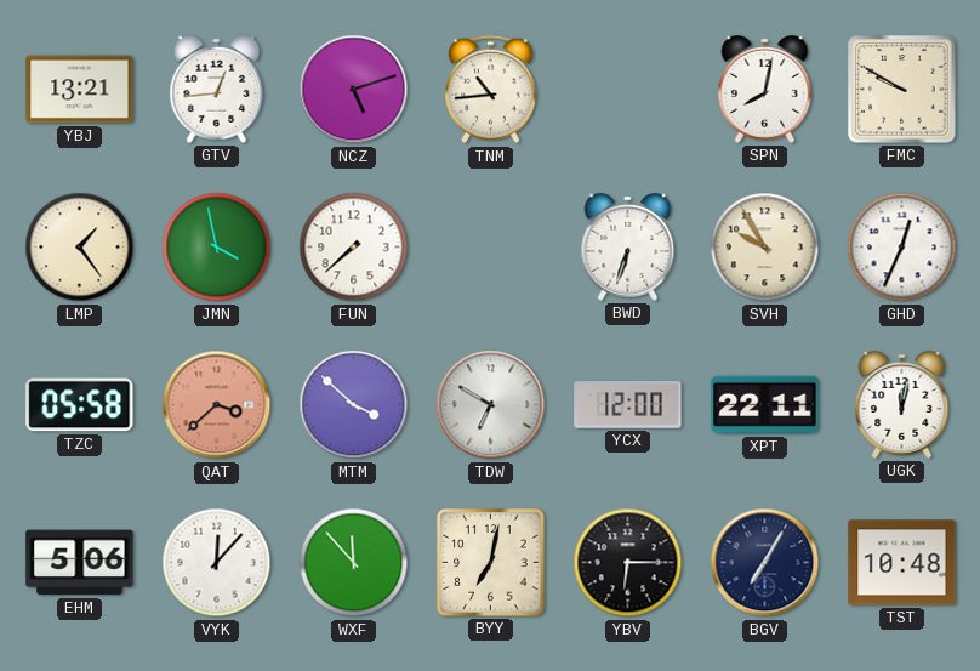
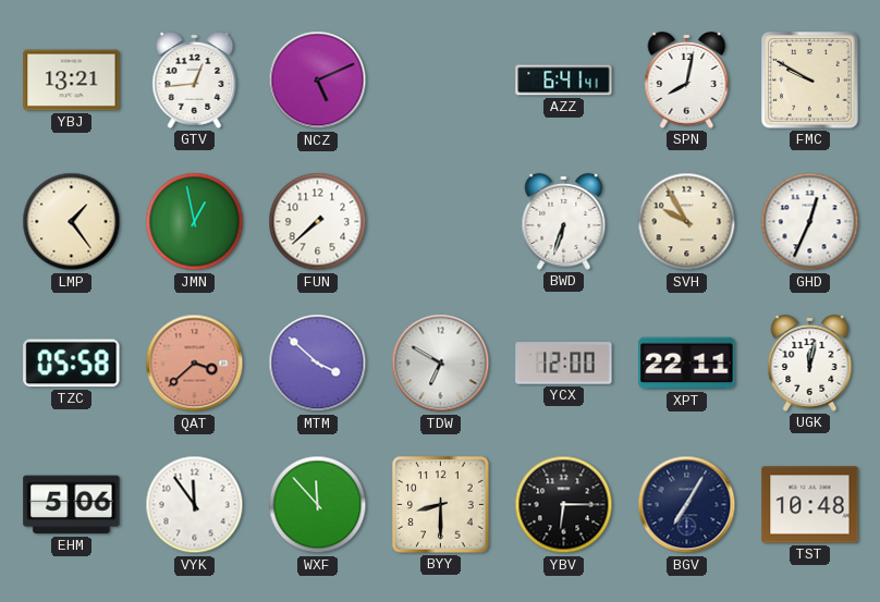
NCZ: 5:12 -> 5:11 (318, 81)
TNM: 10:44 -> none (491, 90)
AZZ: none -> 6:41 (564, 81)
JMN: 3:58 -> 12:58 (195, 222)
VYK: 12:07 -> 11:54 (195, 505)
BYY: 7:02 -> 8:30 (441, 505)
